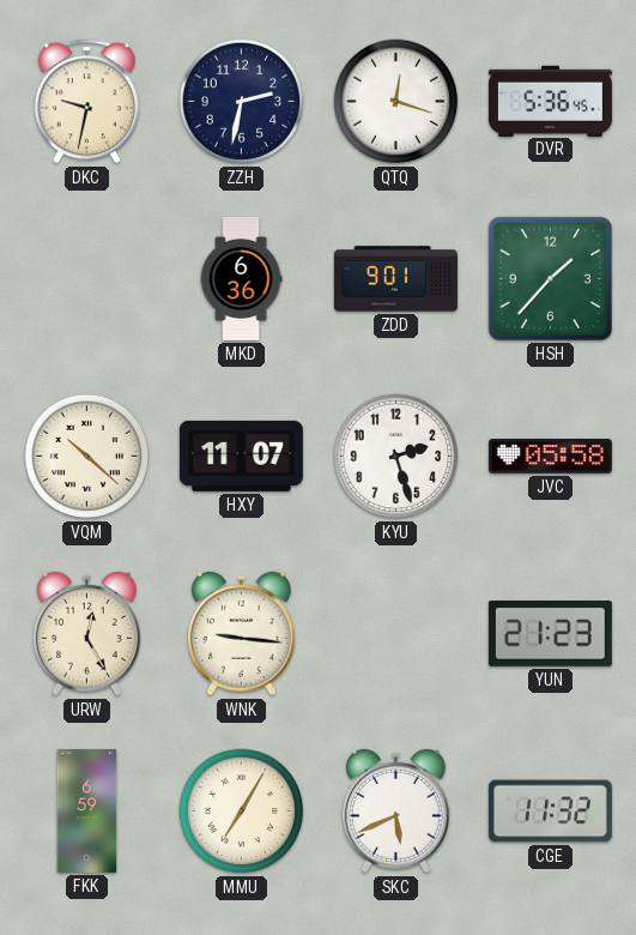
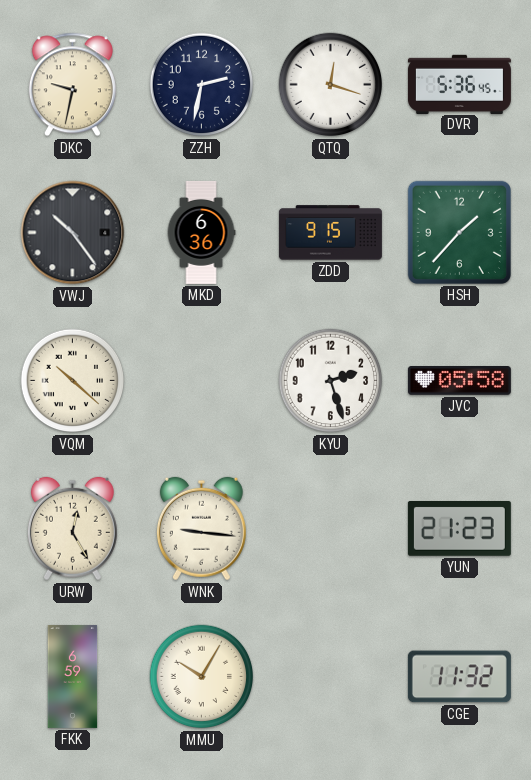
VWJ: none -> 10:24 (73, 233)
ZDD: 9:01 -> 9:15 (330, 233)
HXY: 11:07 -> none (241, 456)
MMU: 7:05 -> 10:05 (202, 677)
SKC: 5:41 -> none (395, 812)
